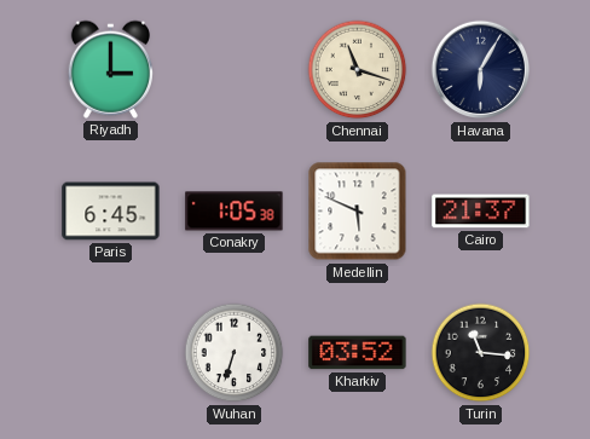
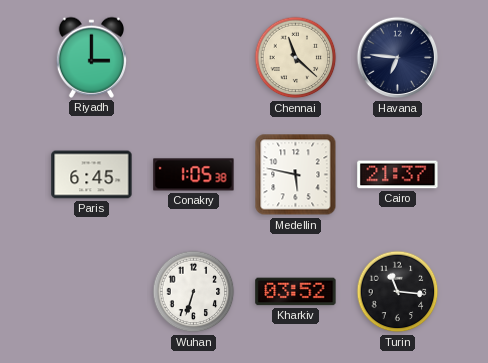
Chennai: 11:18 -> 11:22 (296, 58)
Havana: 6:05 -> 6:46 (398, 58)
Medellin: 5:49 -> 5:47 (296, 175)
